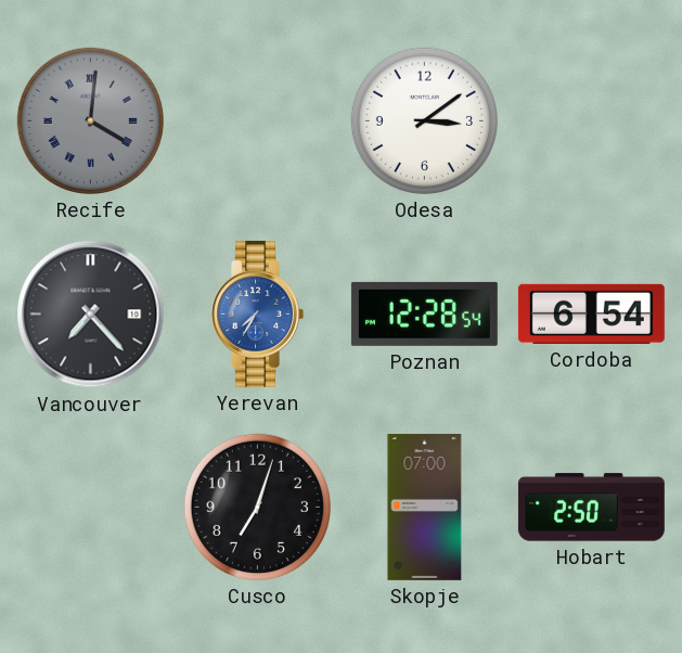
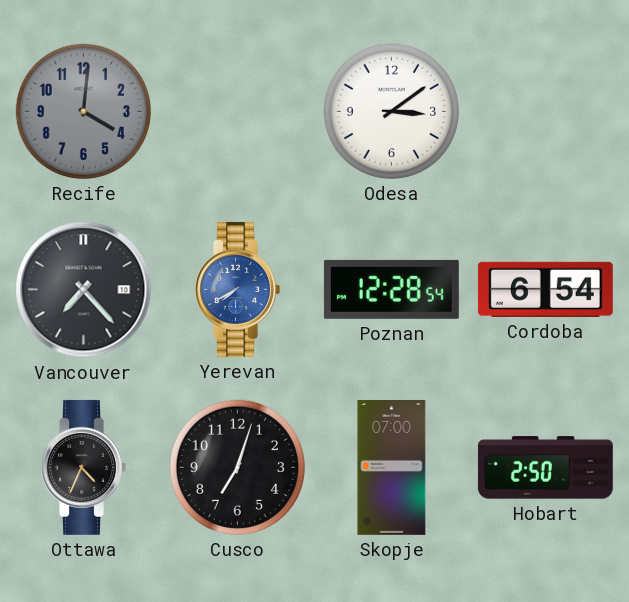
Recife numerals: Roman -> Arabic (83, 111)
Yerevan: 7:35 -> 7:40 (237, 289)
Ottawa: none -> 4:34 (83, 467)
